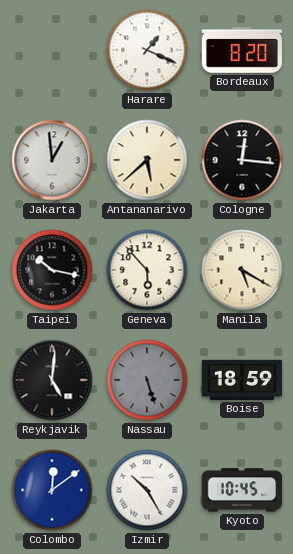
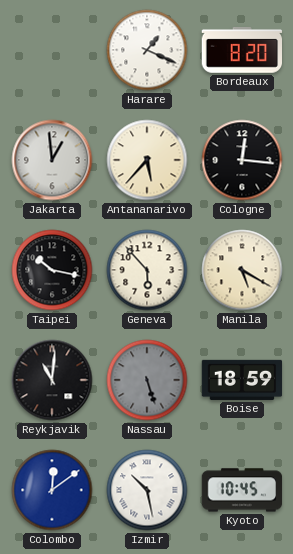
Antananarivo: 5:38 -> 5:37 (147, 160)
Reykjavik: 5:01 -> 11:01 (52, 380)
Izmir: 10:25 -> 10:28 (147, 490)
